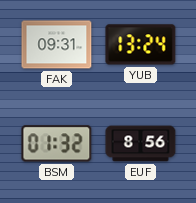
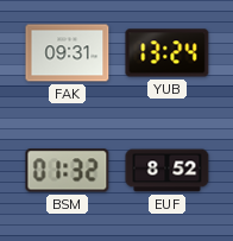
EUF: 8:56 -> 8:52 (168, 171)
